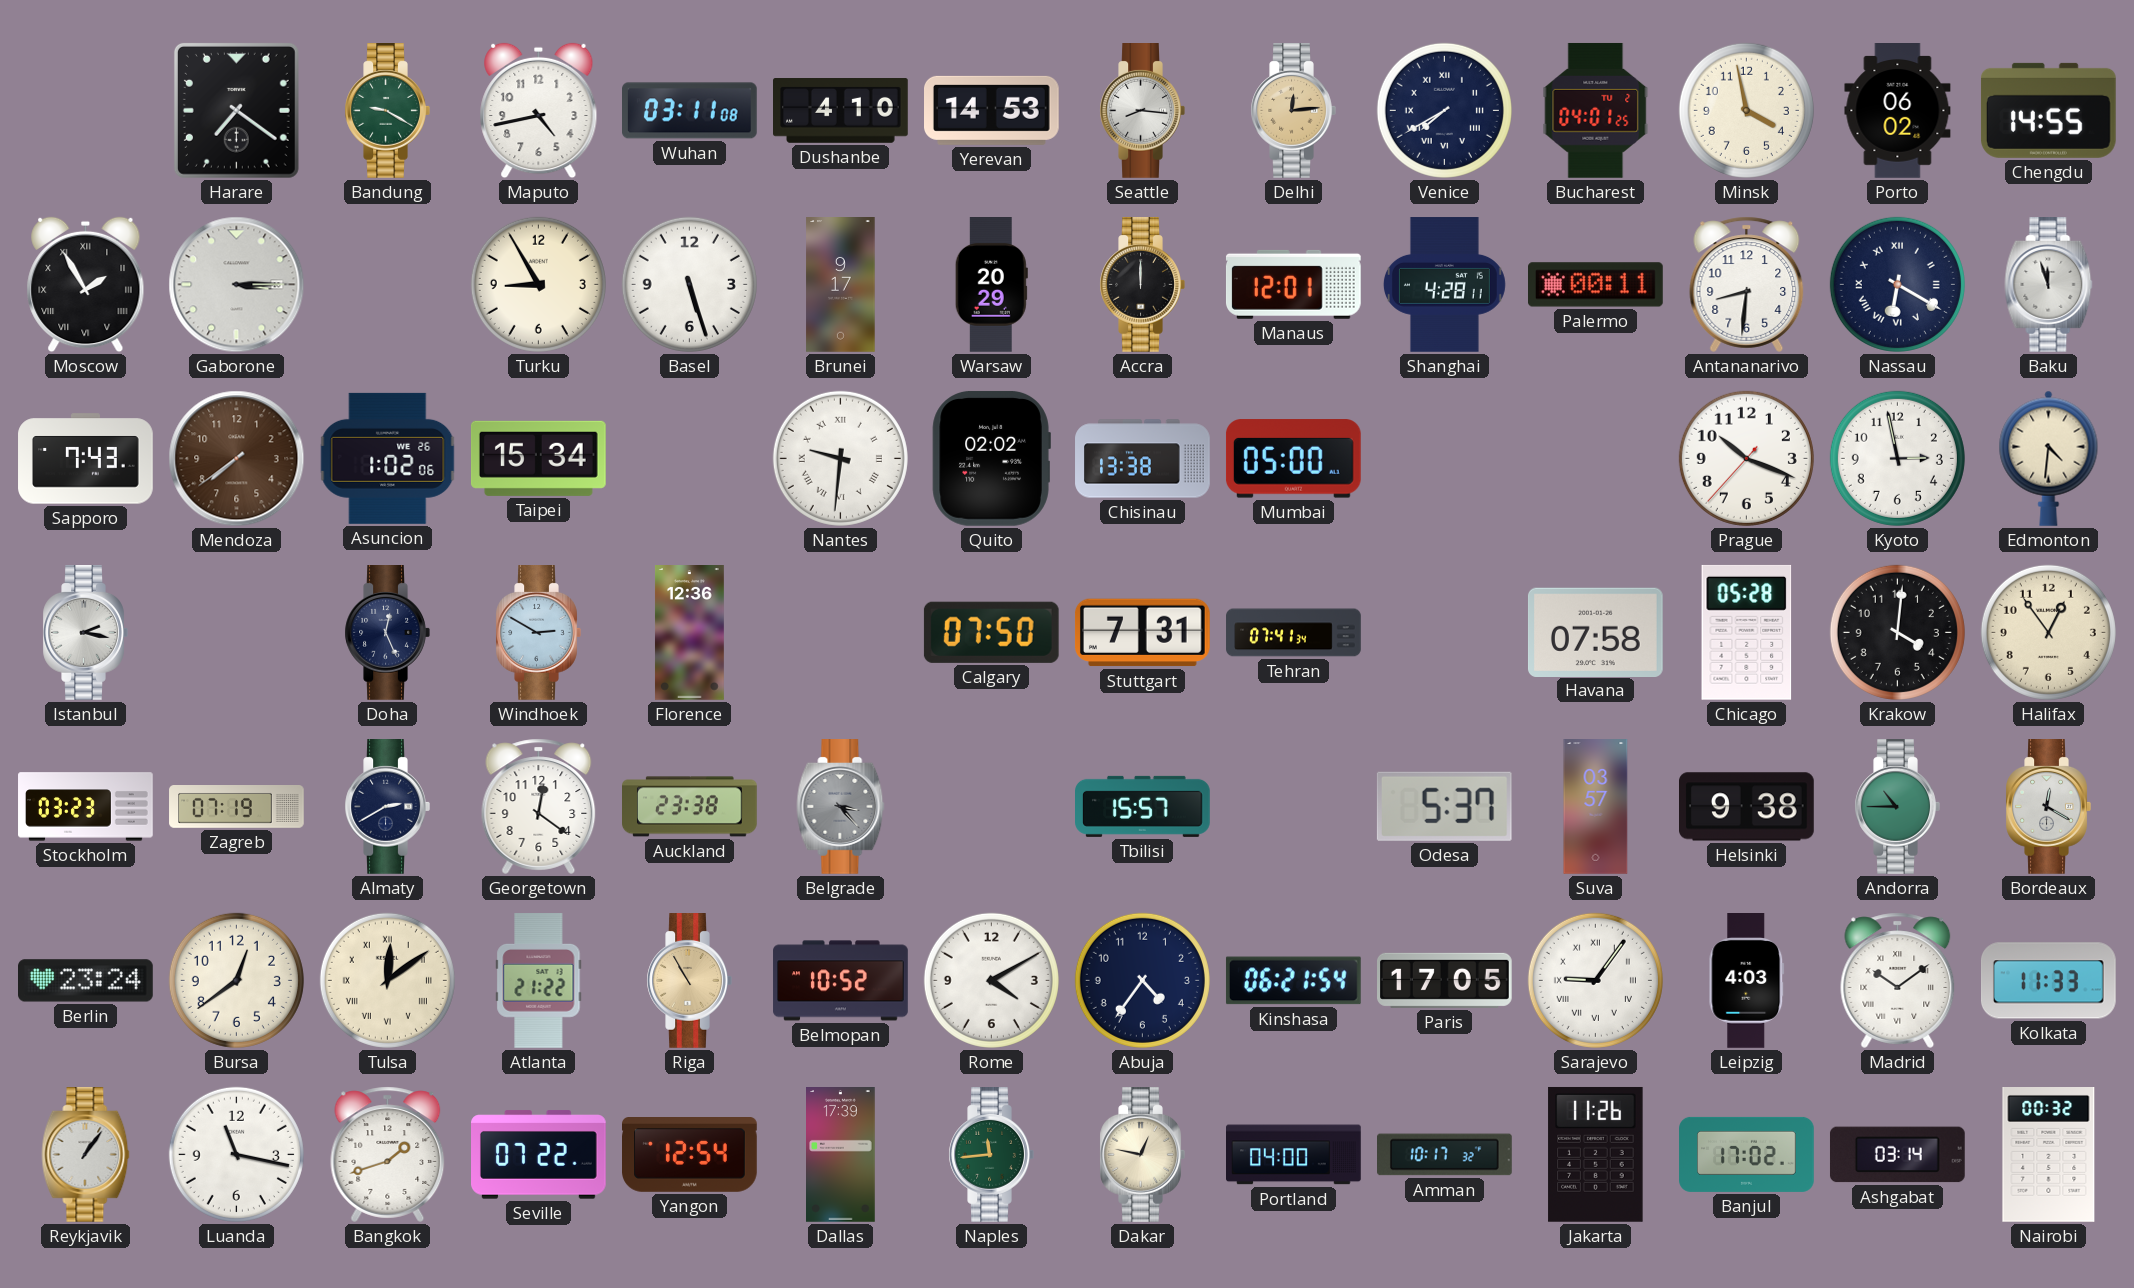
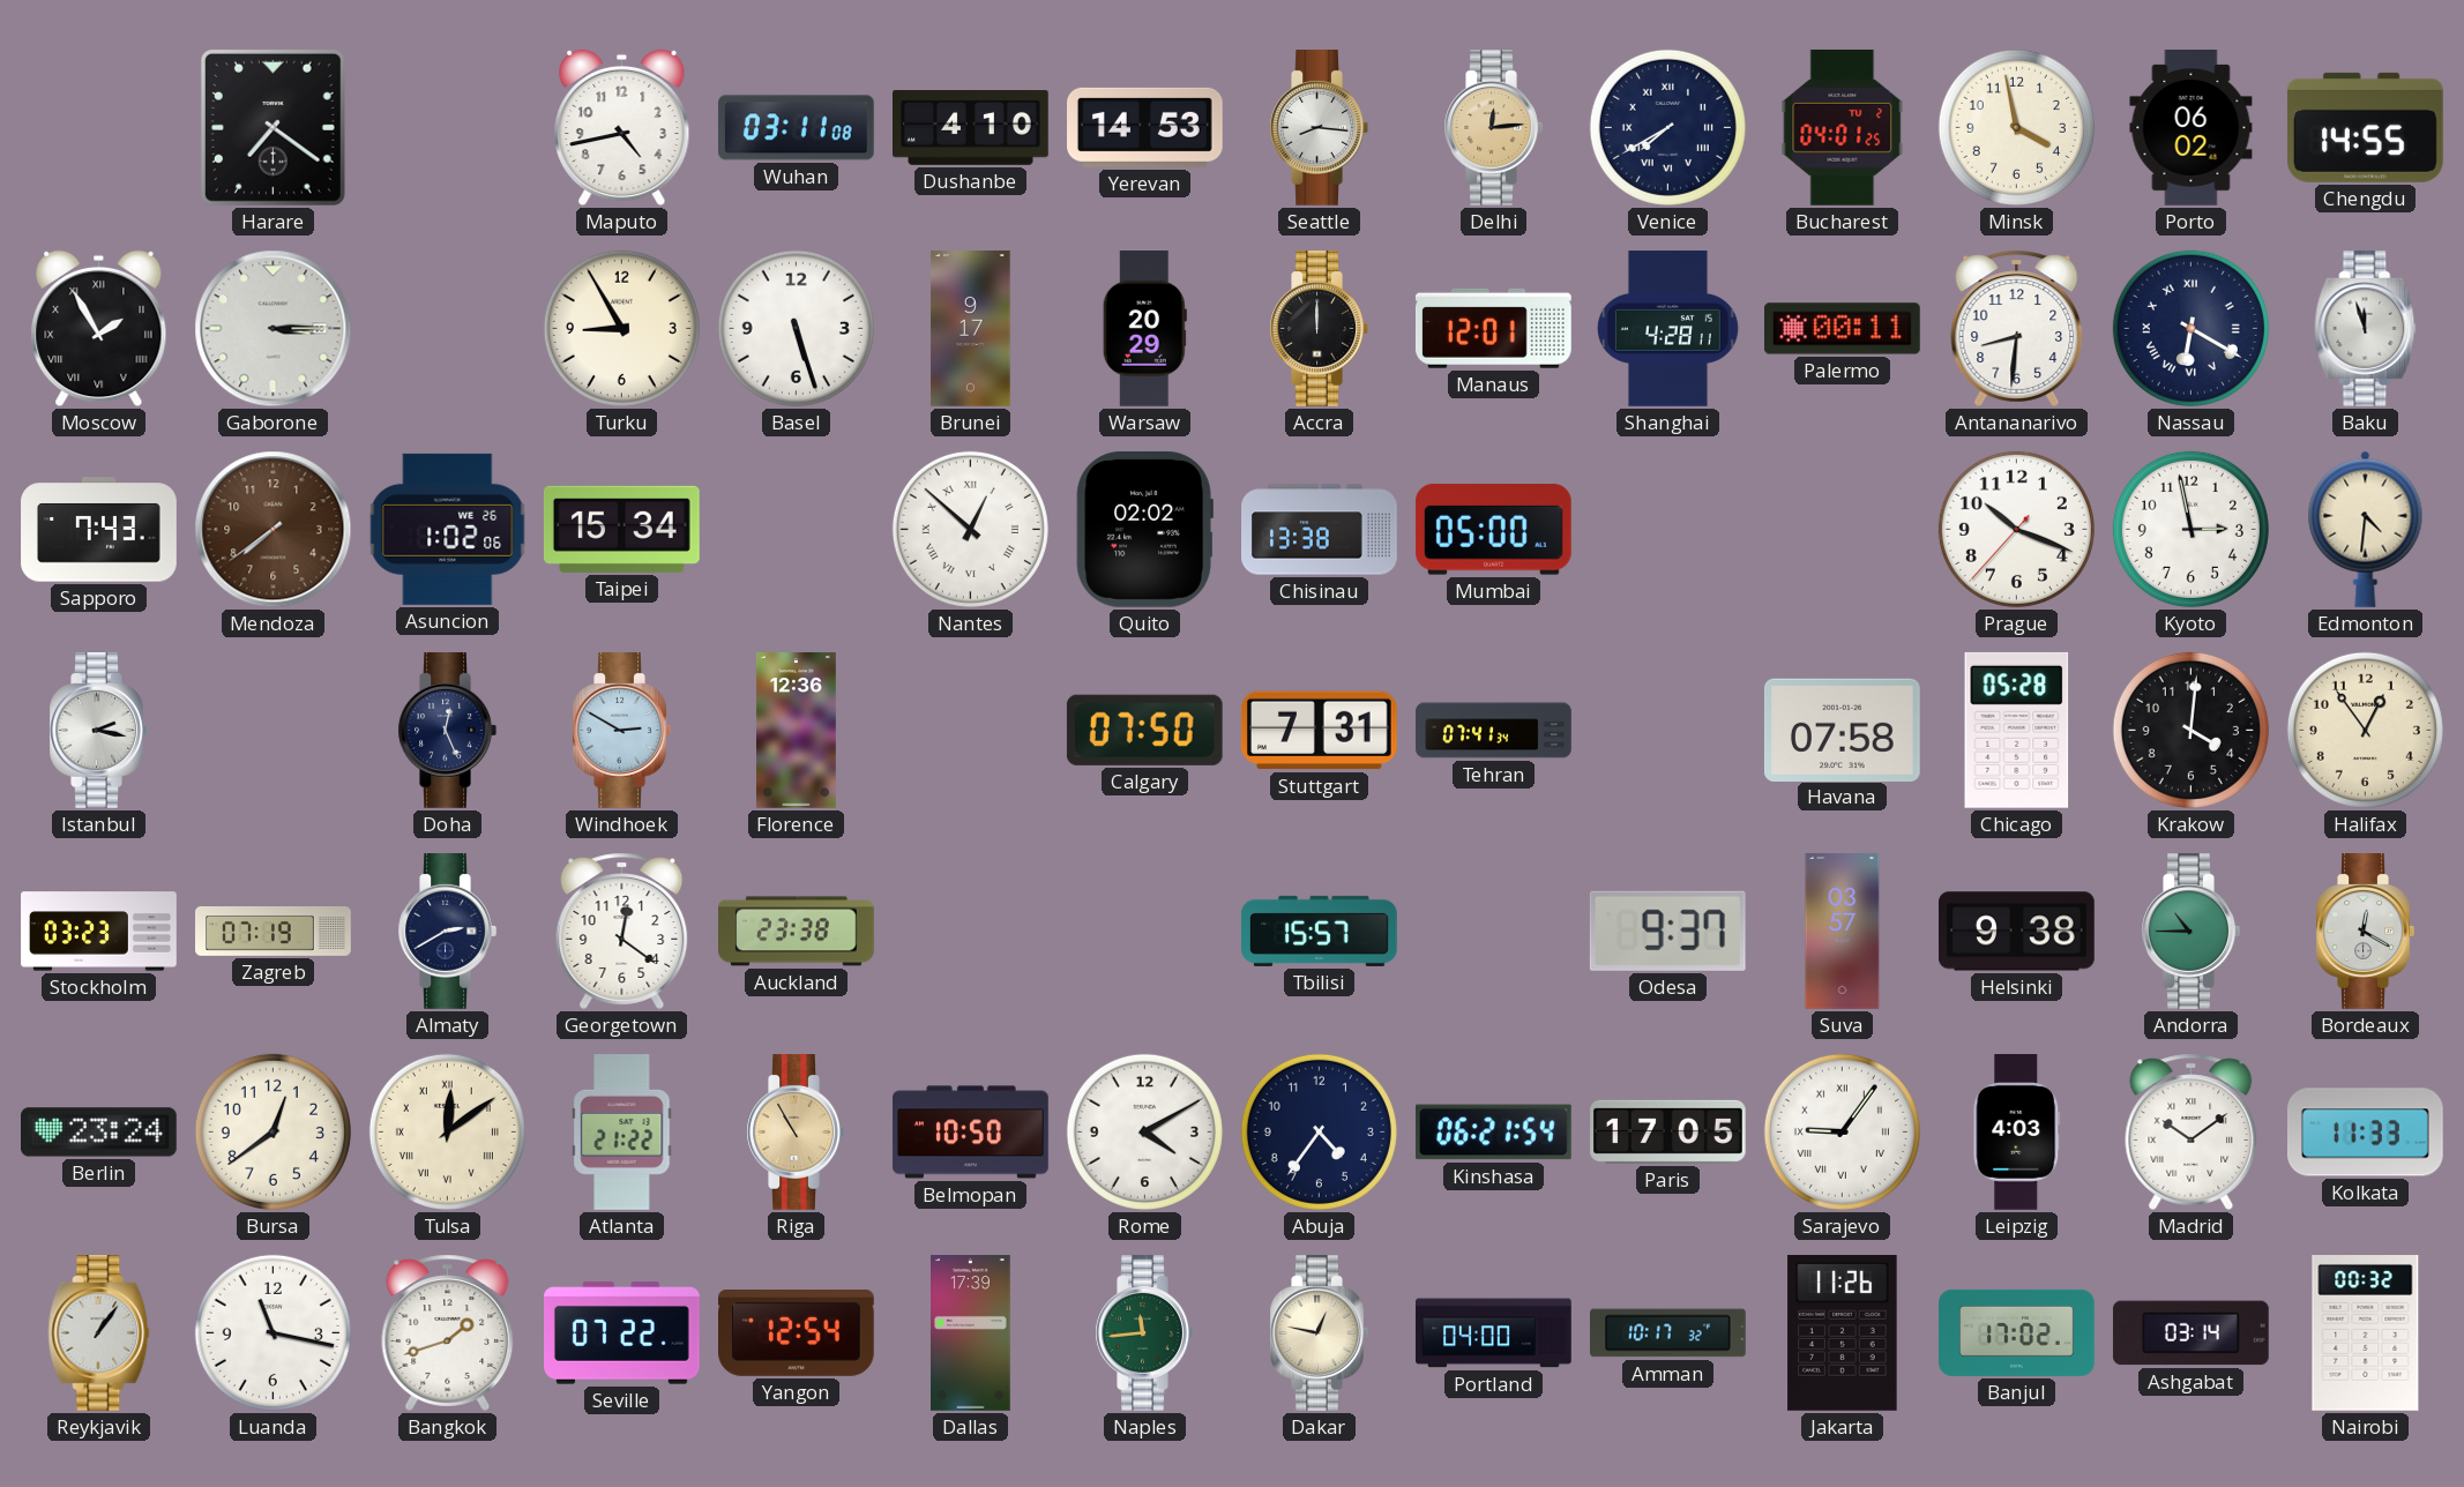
Bandung: 9:20 -> none (387, 111)
Nantes: 9:31 -> 12:52 (970, 529)
Belgrade: 3:23 -> none (841, 807)
Odesa: 5:37 -> 9:37 (1667, 931)
Belmopan: 10:52 -> 10:50 (971, 1133)
